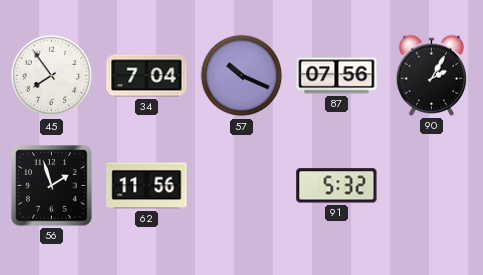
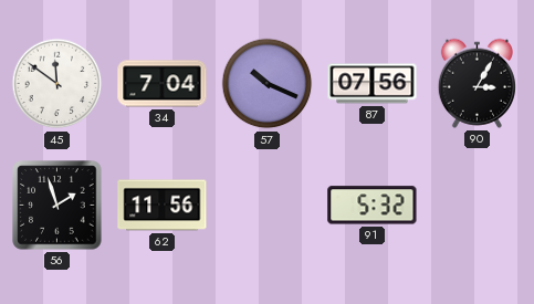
45: 7:54 -> 11:51 (57, 84)
90: 2:05 -> 3:05 (477, 83)
